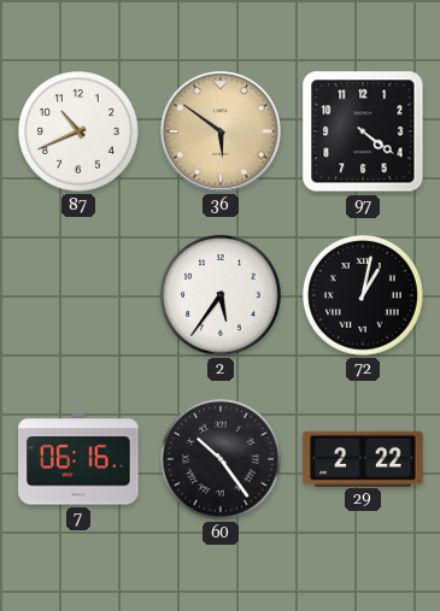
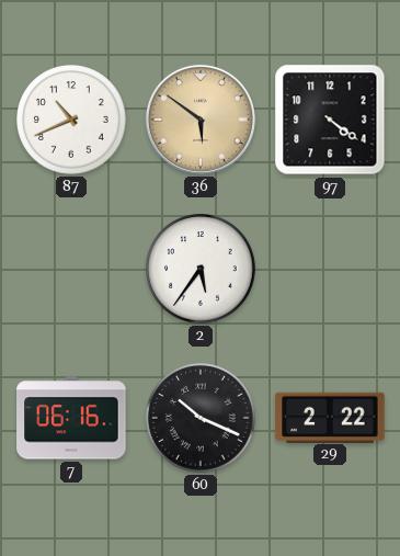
72: 1:02 -> none (364, 296)
60: 10:24 -> 10:19 (202, 419)
